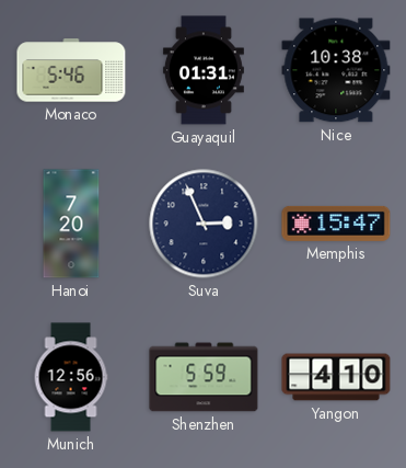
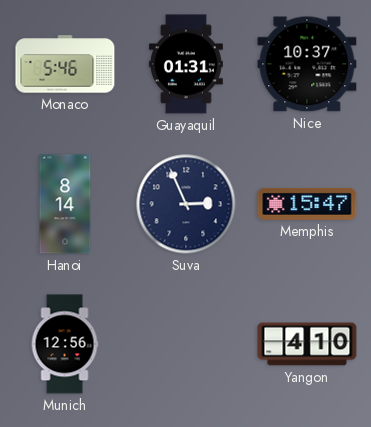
Nice: 10:38 -> 10:37 (307, 64)
Hanoi: 7:20 -> 8:14 (65, 204)
Shenzhen: 5:59 -> none (204, 377)
